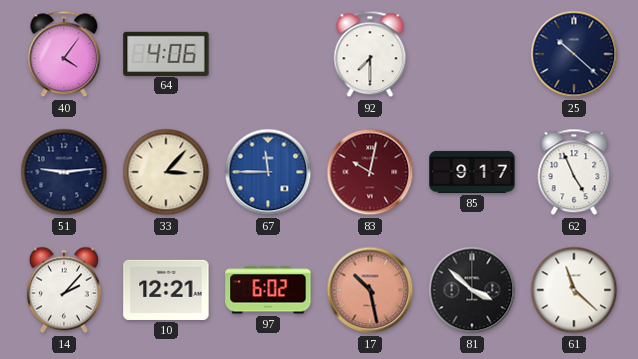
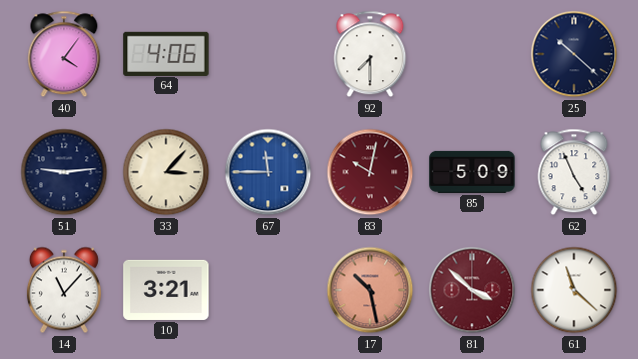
85: 9:17 -> 5:09 (472, 172)
14: 2:07 -> 11:07 (64, 290)
10: 12:21 -> 3:21 (166, 290)
97: 6:02 -> none (268, 290)
81 dial: black -> burgundy (472, 290)
